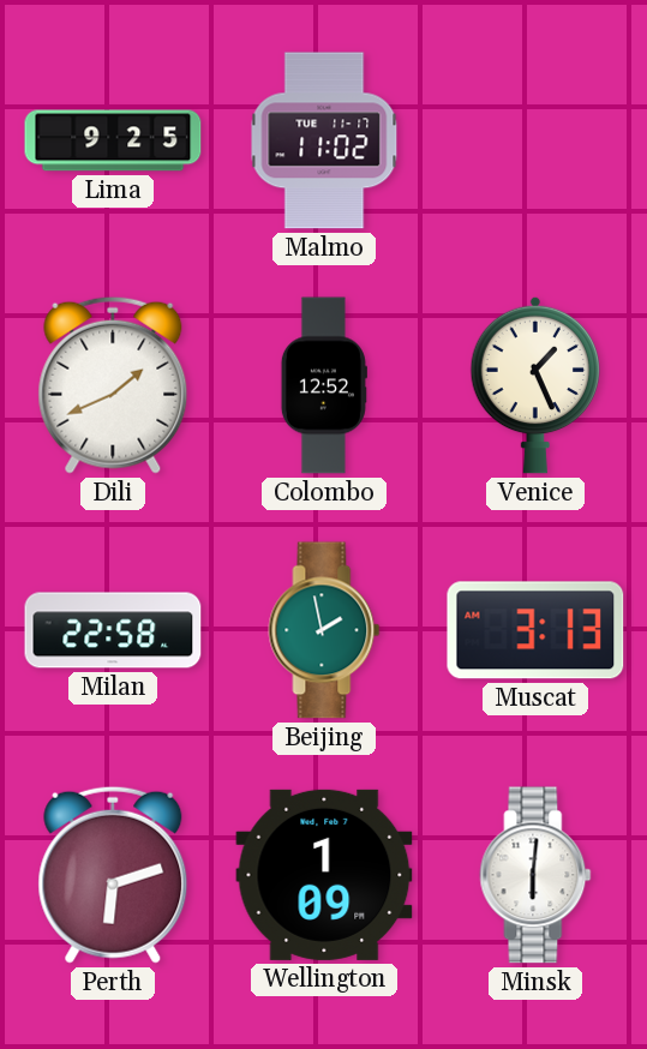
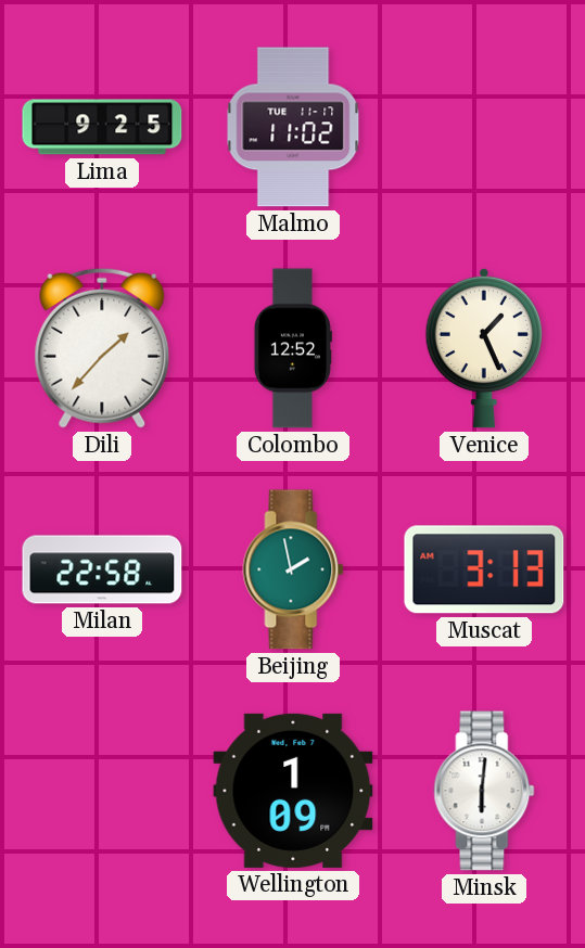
Dili: 1:41 -> 1:37 (102, 348)
Perth: 6:12 -> none (113, 875)
